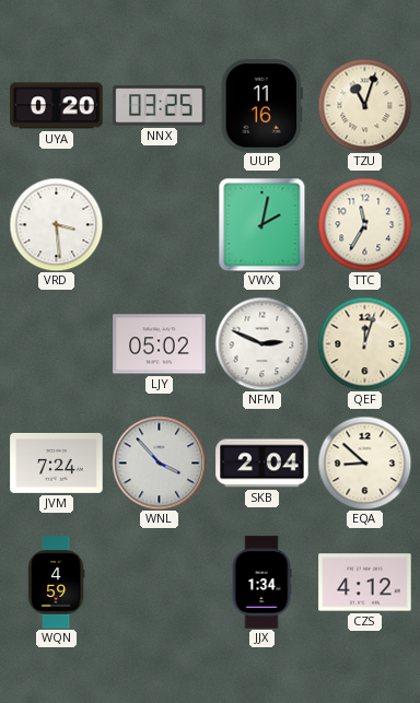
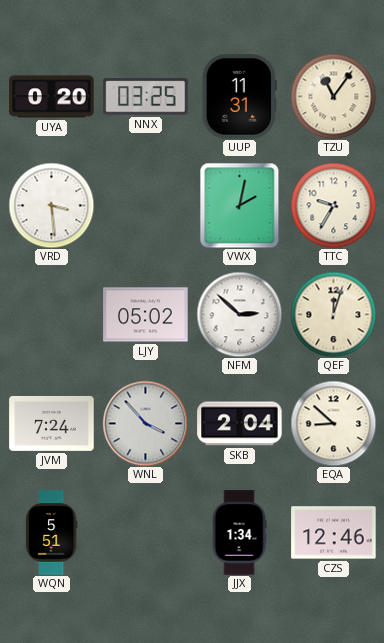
UUP: 11:16 -> 11:31 (239, 97)
TZU: 11:03 -> 11:06 (333, 96)
TTC: 11:35 -> 9:35 (333, 205)
NFM: 2:49 -> 2:52 (239, 314)
WQN: 4:59 -> 5:51 (51, 533)
CZS: 4:12 -> 12:46 (334, 533)
